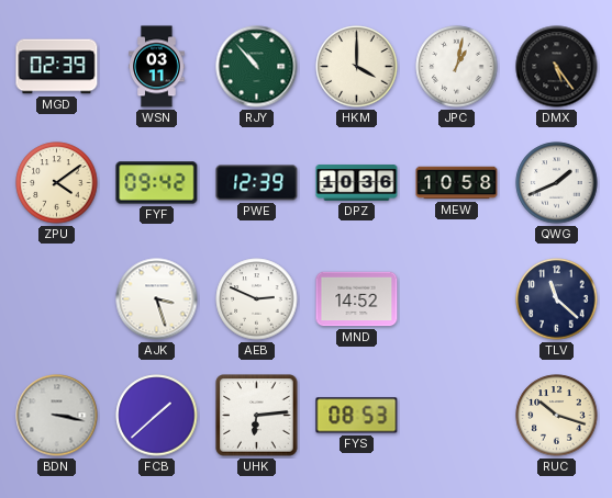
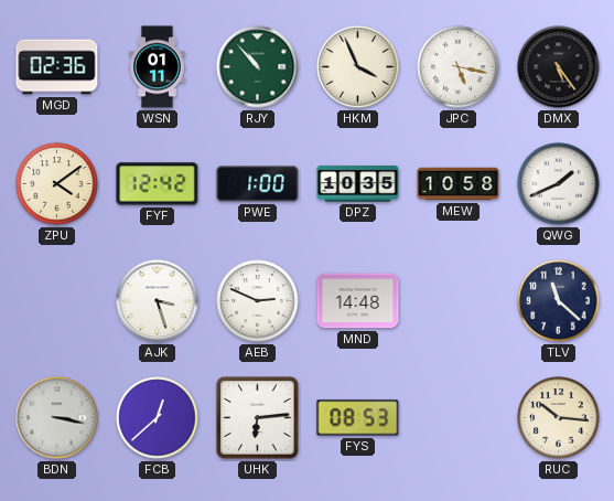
MGD: 02:39 -> 02:36 (57, 67)
WSN: 03:11 -> 01:11 (158, 67)
HKM: 4:00 -> 3:56 (358, 67)
JPC: 1:02 -> 5:17 (459, 67)
FYF: 09:42 -> 12:42 (158, 184)
PWE: 12:39 -> 1:00 (258, 184)
DPZ: 10:36 -> 10:35 (358, 184)
MND: 14:52 -> 14:48 (358, 301)
FCB: 1:38 -> 12:38 (158, 418)
RUC: 10:18 -> 10:16 (559, 418)
